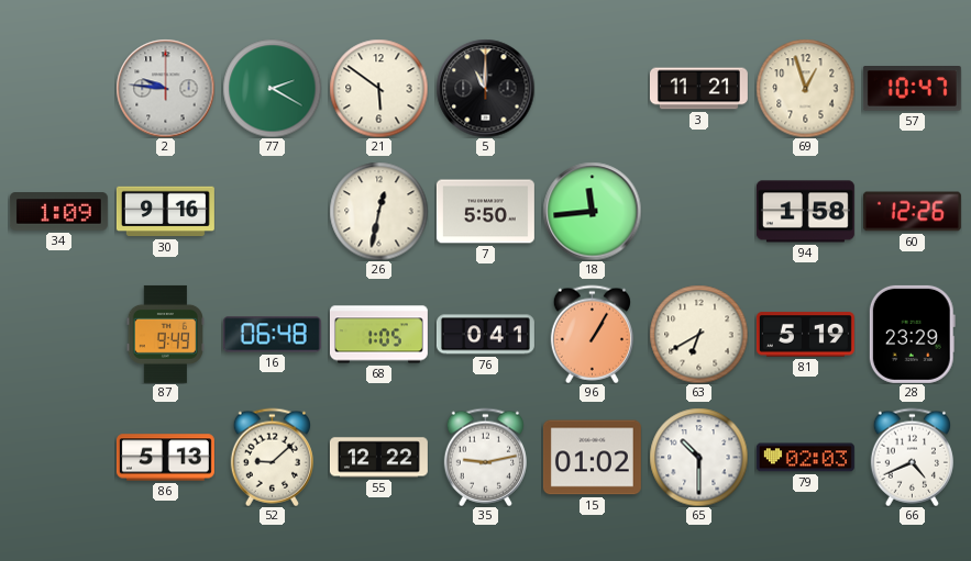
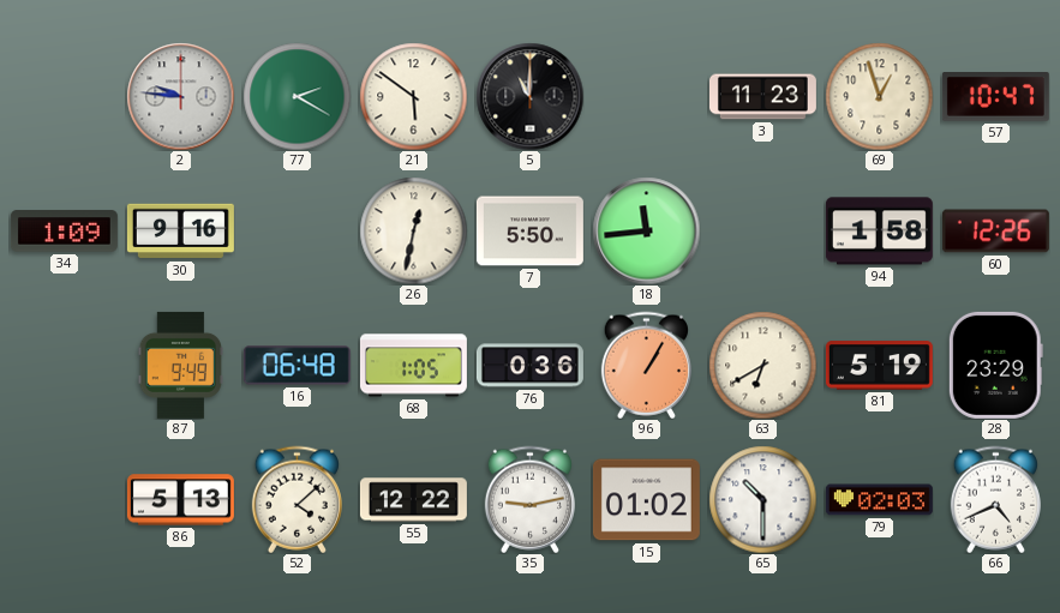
3: 11:21 -> 11:23 (762, 97)
76: 0:41 -> 0:36 (529, 366)
52: 9:08 -> 4:08 (297, 499)
